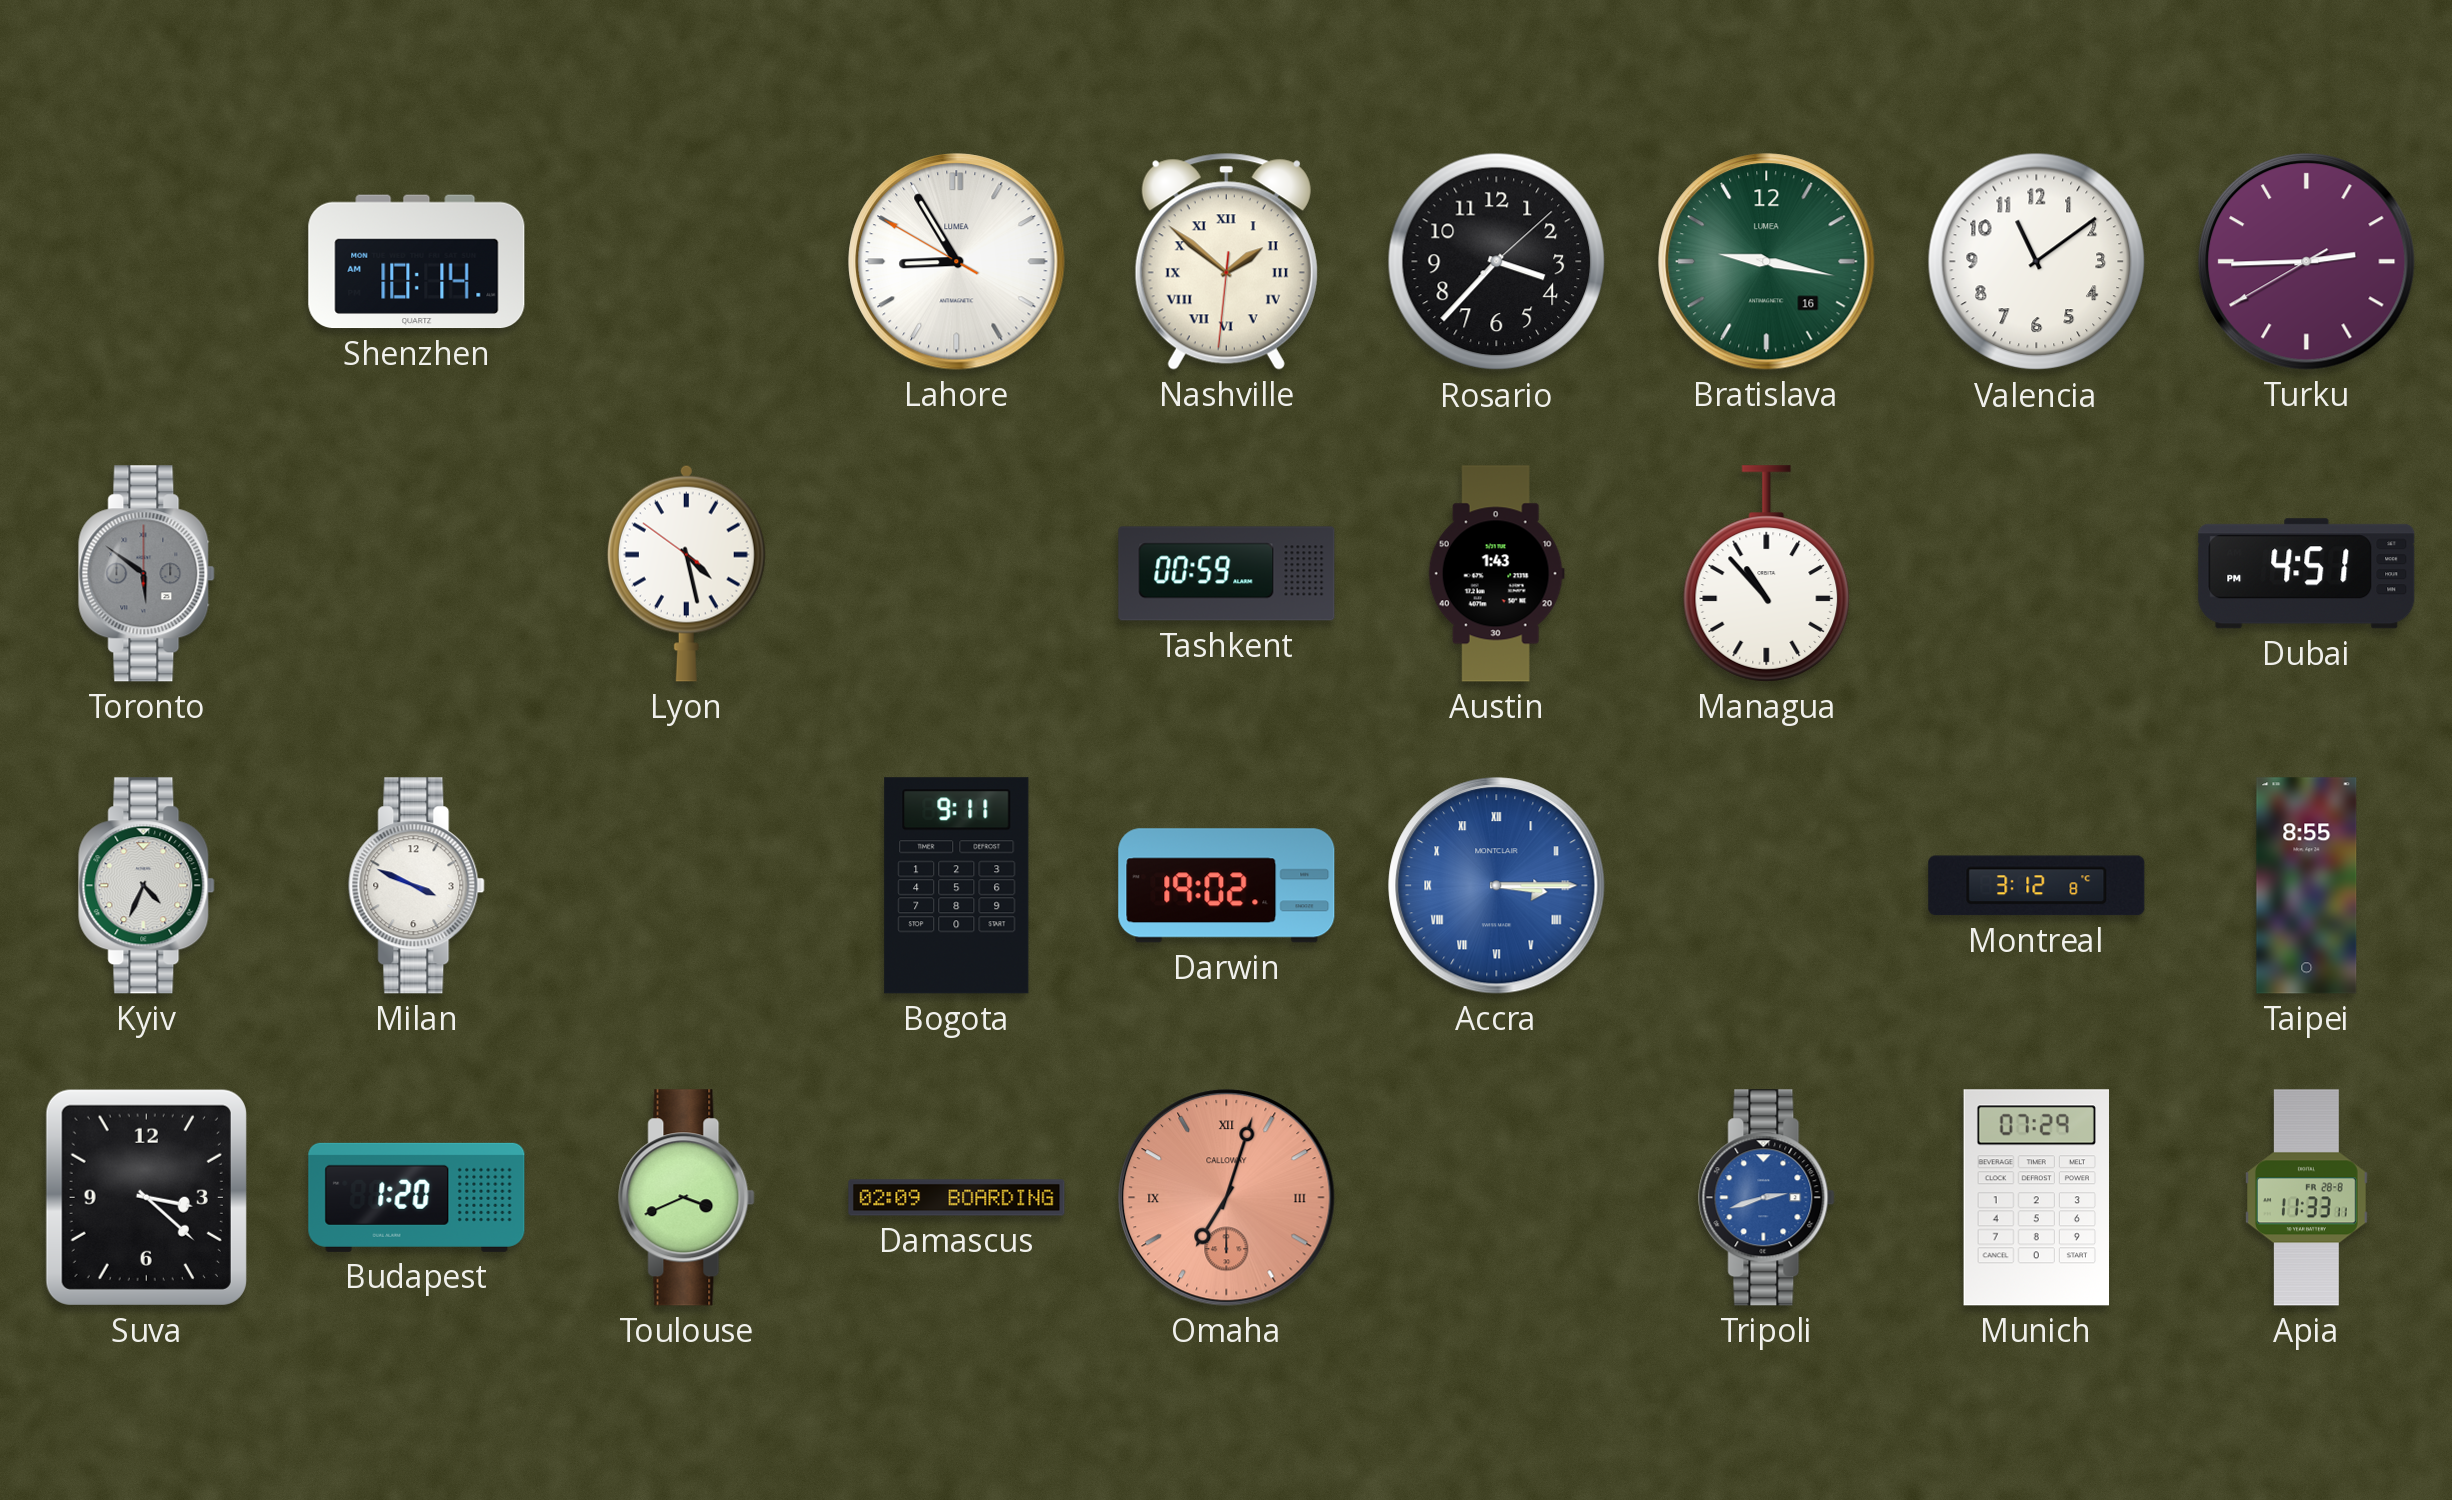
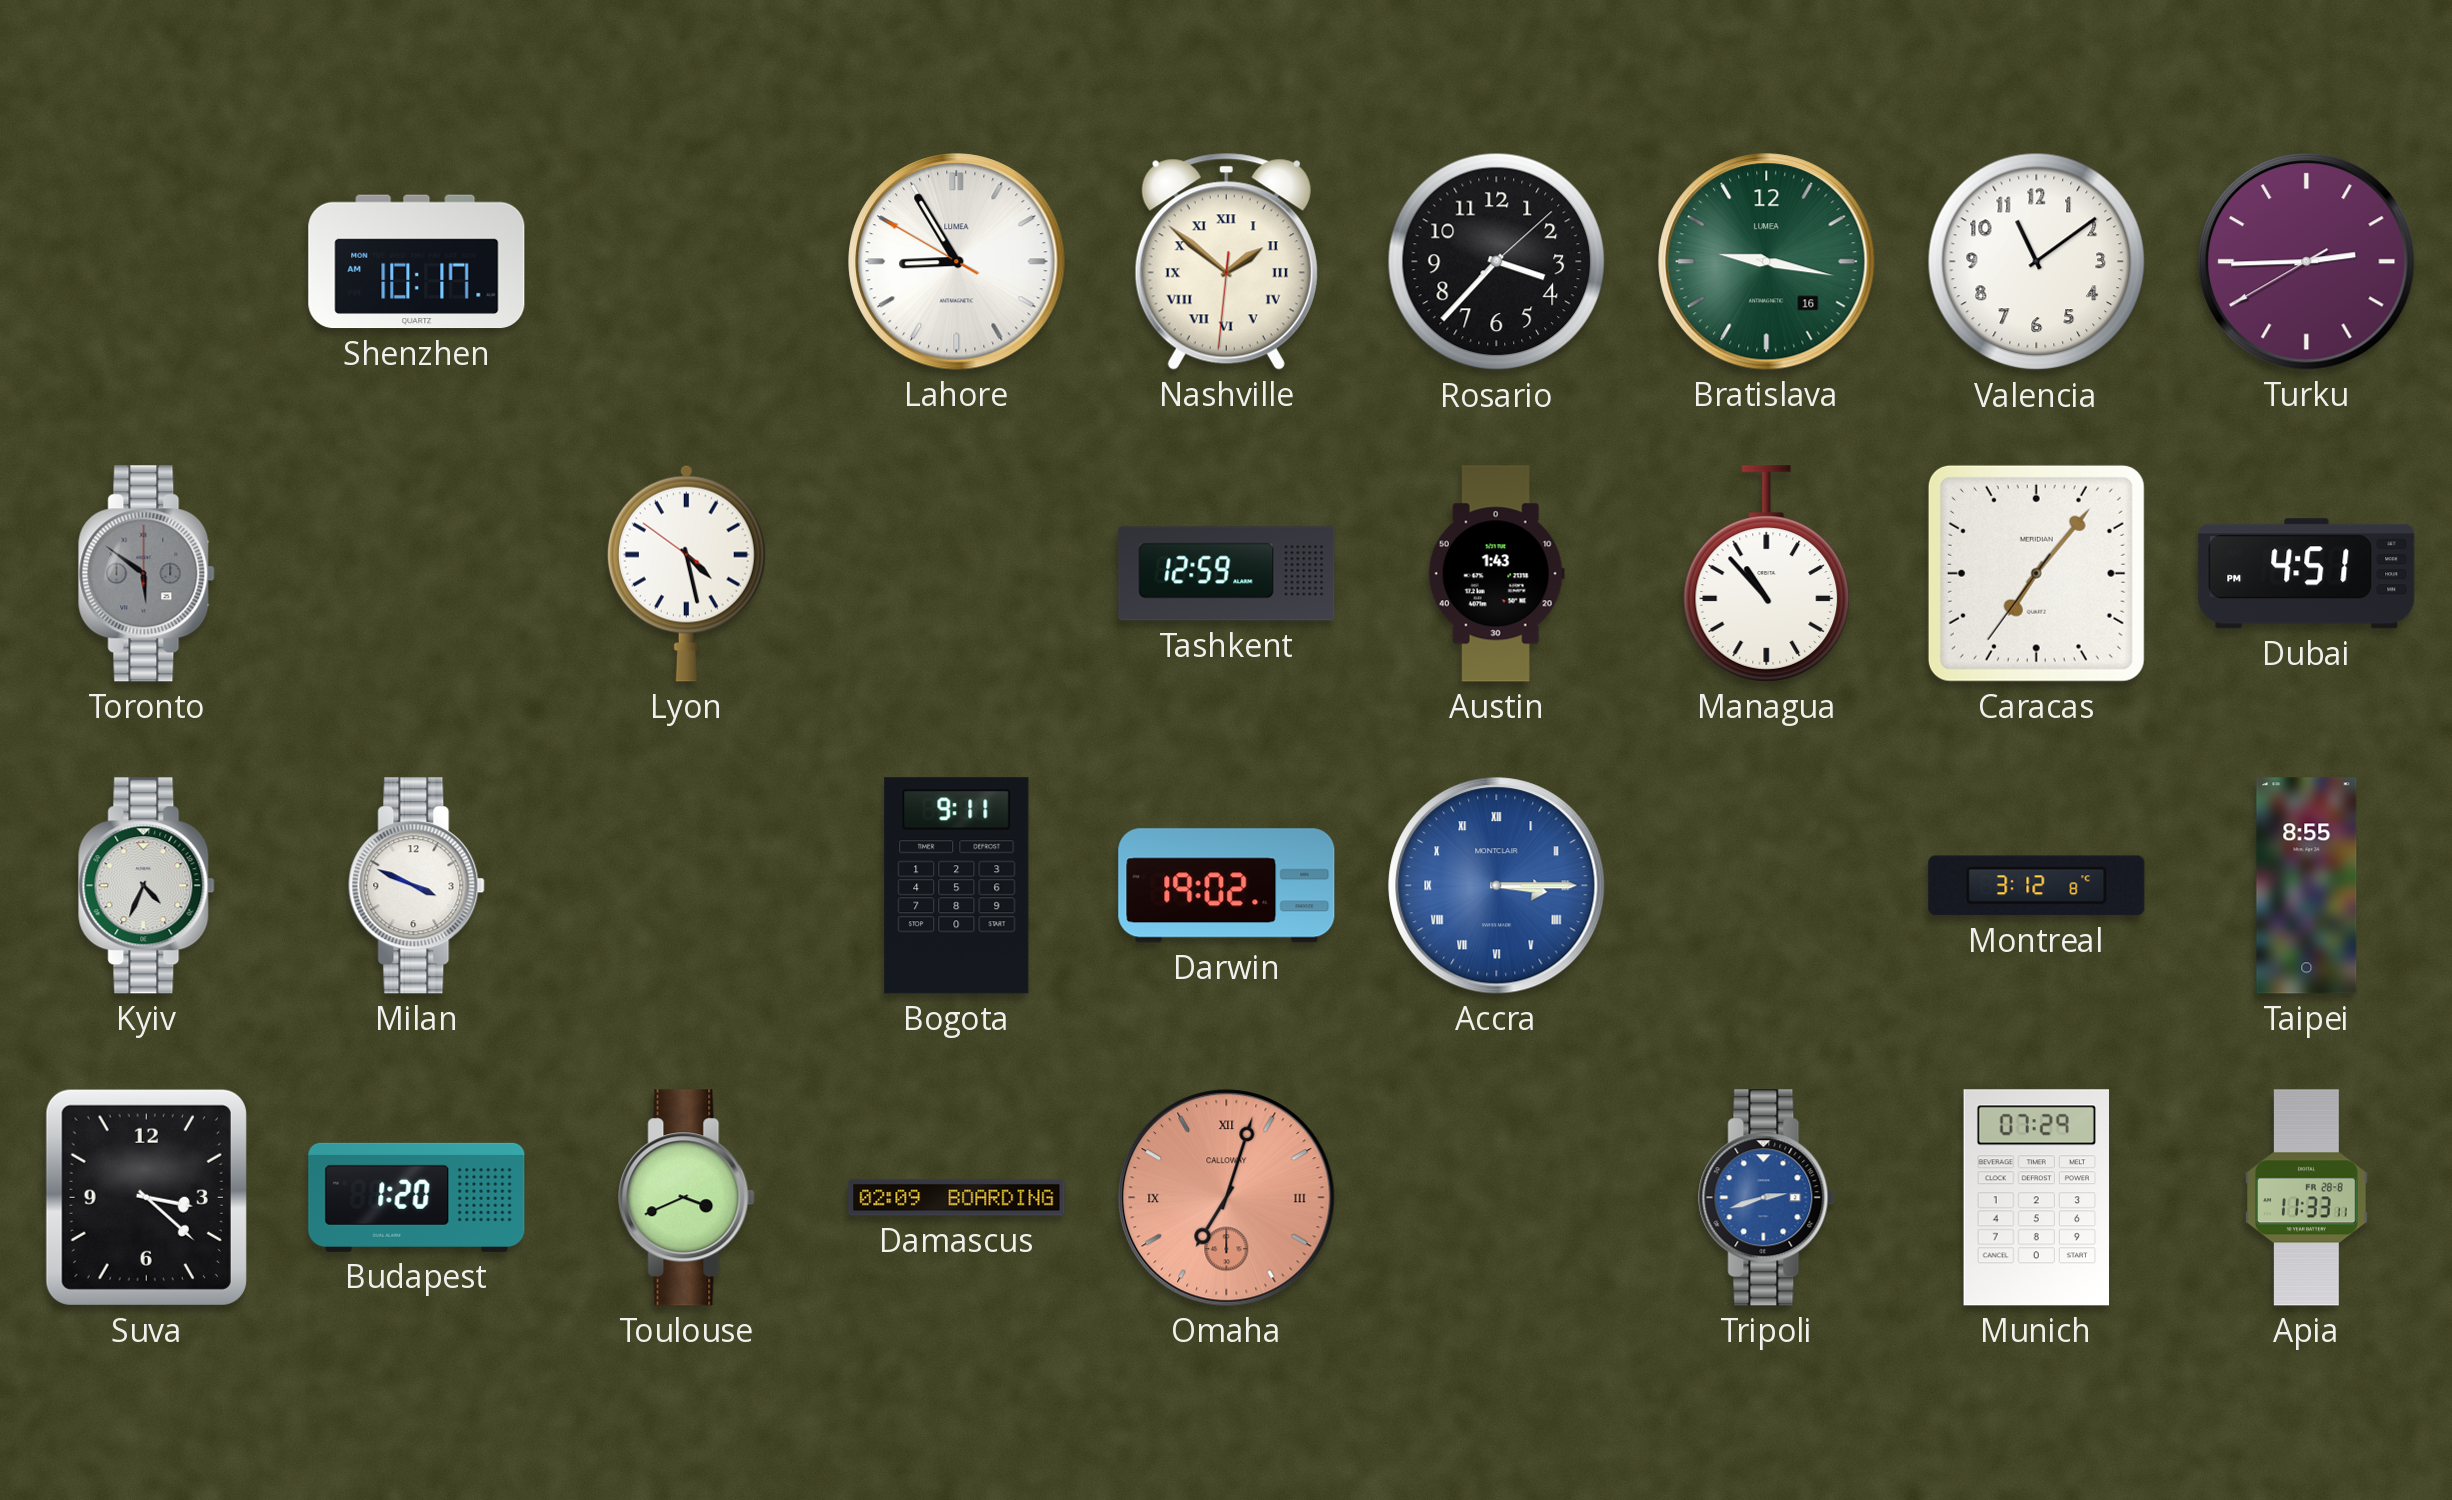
Shenzhen: 10:14 -> 10:17 (417, 262)
Tashkent: 00:59 -> 12:59 (1227, 574)
Caracas: none -> 7:06 (2036, 573)
